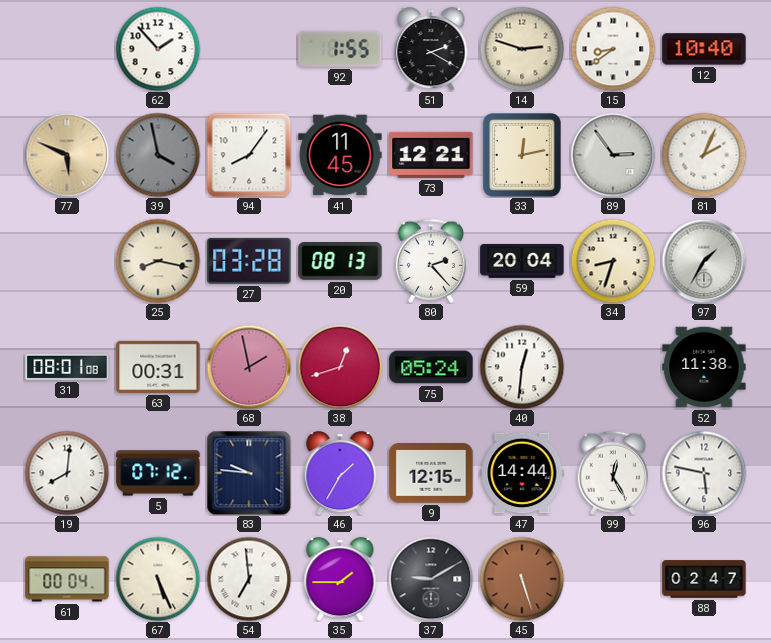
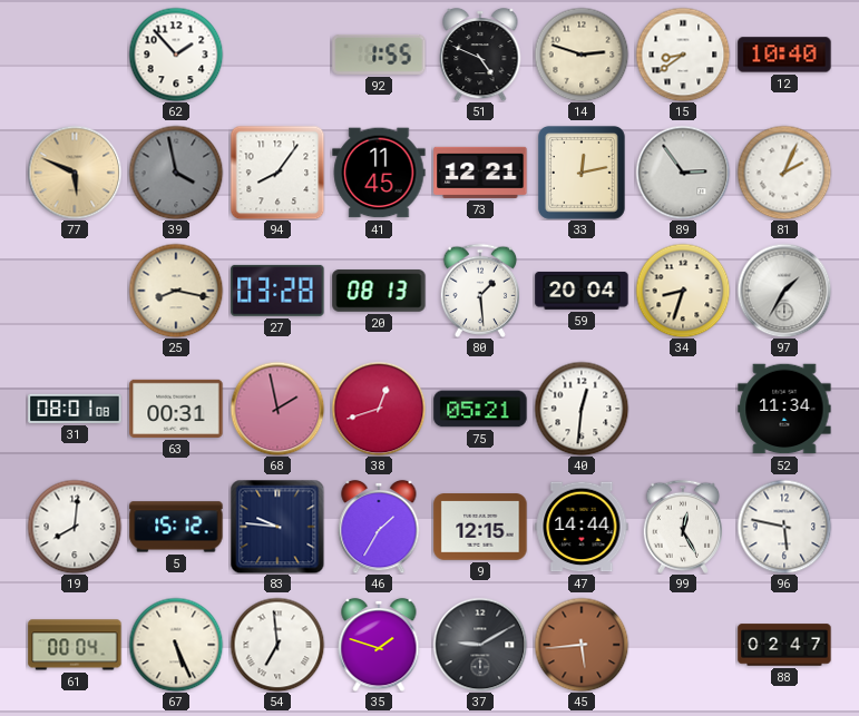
51: 2:20 -> 4:49 (480, 55)
80: 2:23 -> 1:29 (479, 291)
75: 05:24 -> 05:21 (480, 409)
52: 11:38 -> 11:34 (784, 409)
5: 07:12 -> 15:12 (176, 527)
35: 1:45 -> 1:48 (379, 645)
45: 5:27 -> 5:44 (582, 645)
